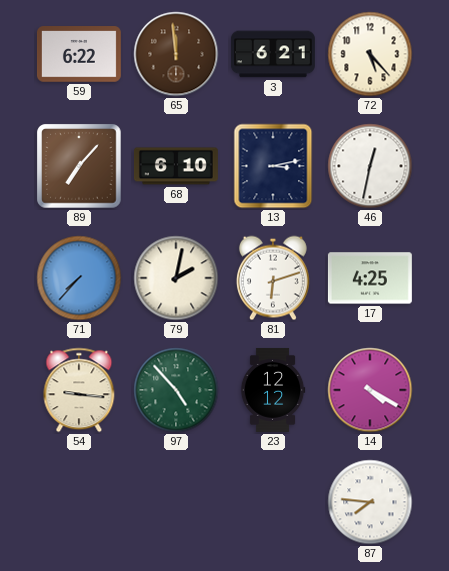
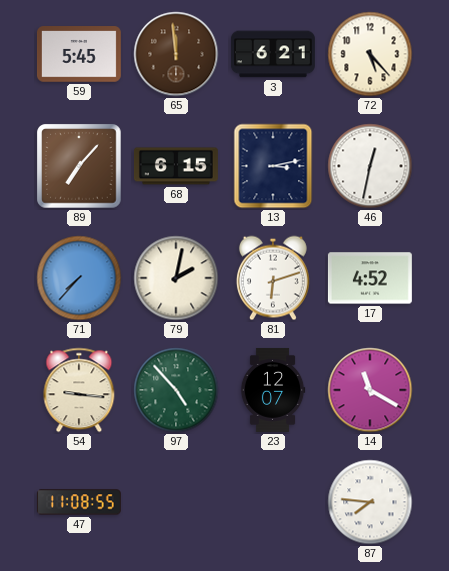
59: 6:22 -> 5:45 (79, 54)
68: 6:10 -> 6:15 (176, 166)
17: 4:25 -> 4:52 (370, 278)
23: 12:12 -> 12:07 (273, 390)
14: 4:20 -> 11:20 (370, 390)
47: none -> 11:08 (79, 502)
